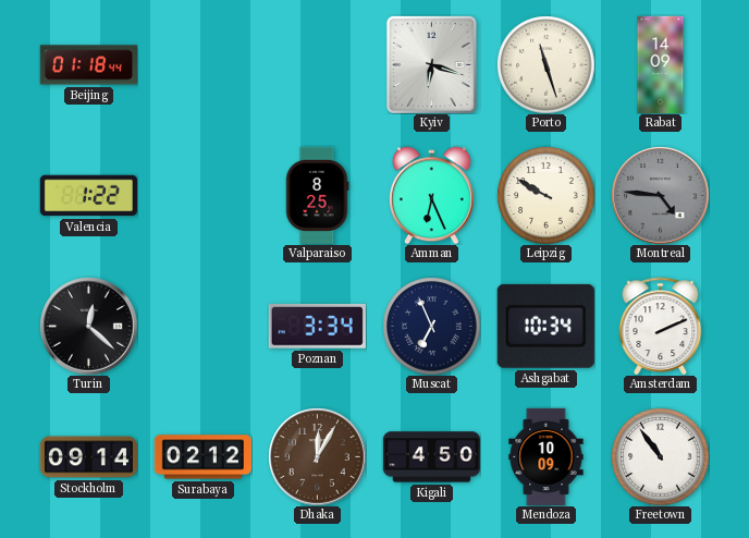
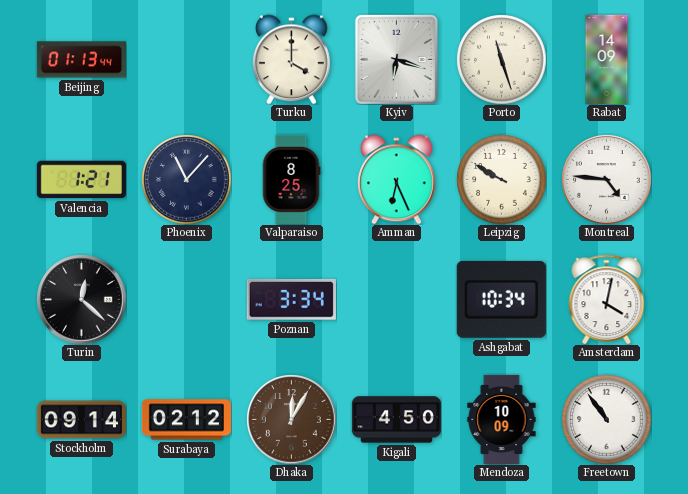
Beijing: 01:18 -> 01:13 (81, 60)
Turku: none -> 4:00 (291, 59)
Valencia: 1:22 -> 1:21 (81, 180)
Phoenix: none -> 11:07 (186, 179)
Montreal dial: grey -> white (606, 179)
Muscat: 6:56 -> none (431, 326)
Amsterdam: 2:11 -> 4:02 (607, 299)
